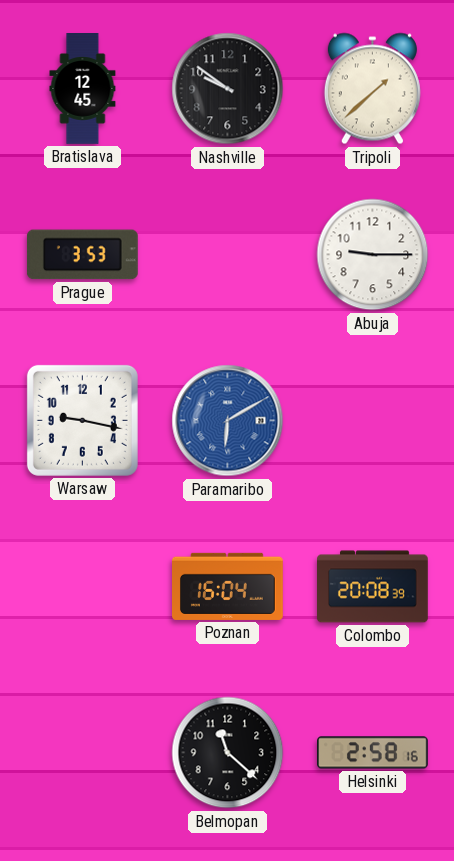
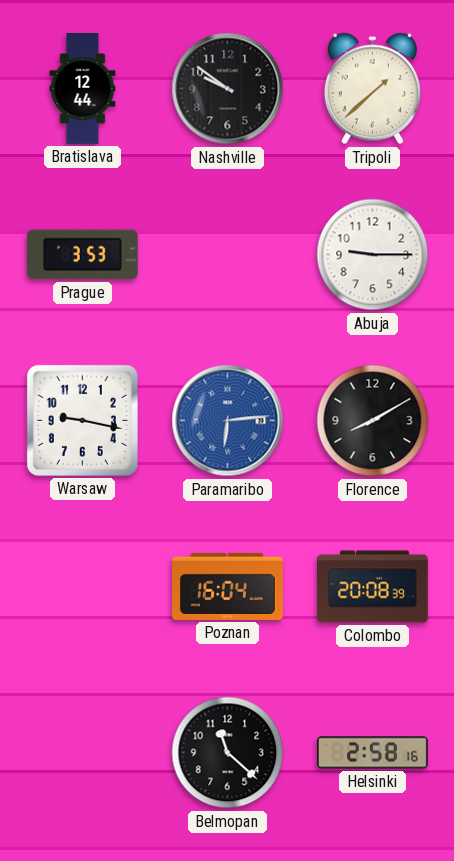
Bratislava: 12:45 -> 12:44 (83, 89)
Paramaribo: 6:10 -> 6:14 (228, 421)
Florence: none -> 8:10 (373, 421)
